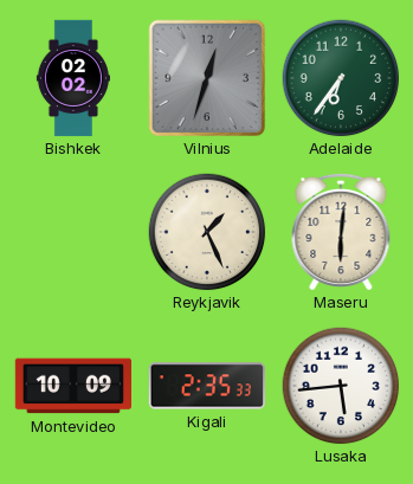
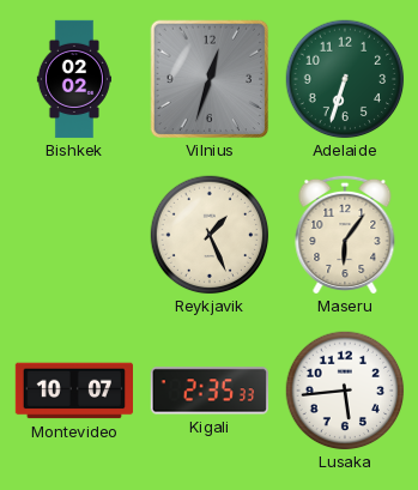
Adelaide: 6:36 -> 6:33 (345, 79)
Maseru: 6:01 -> 6:06 (345, 235)
Montevideo: 10:09 -> 10:07 (73, 391)
